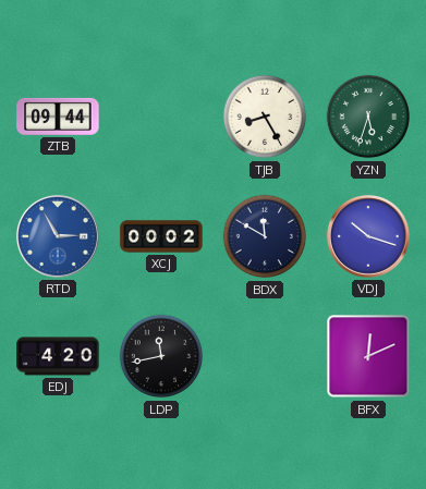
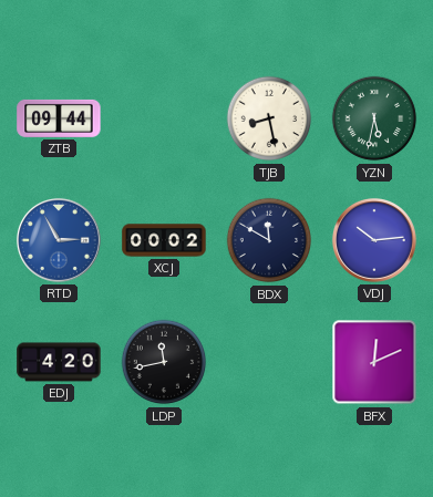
TJB: 8:25 -> 8:28 (269, 118)
YZN: 5:33 -> 5:32 (374, 118)
VDJ: 10:18 -> 10:14 (374, 240)
